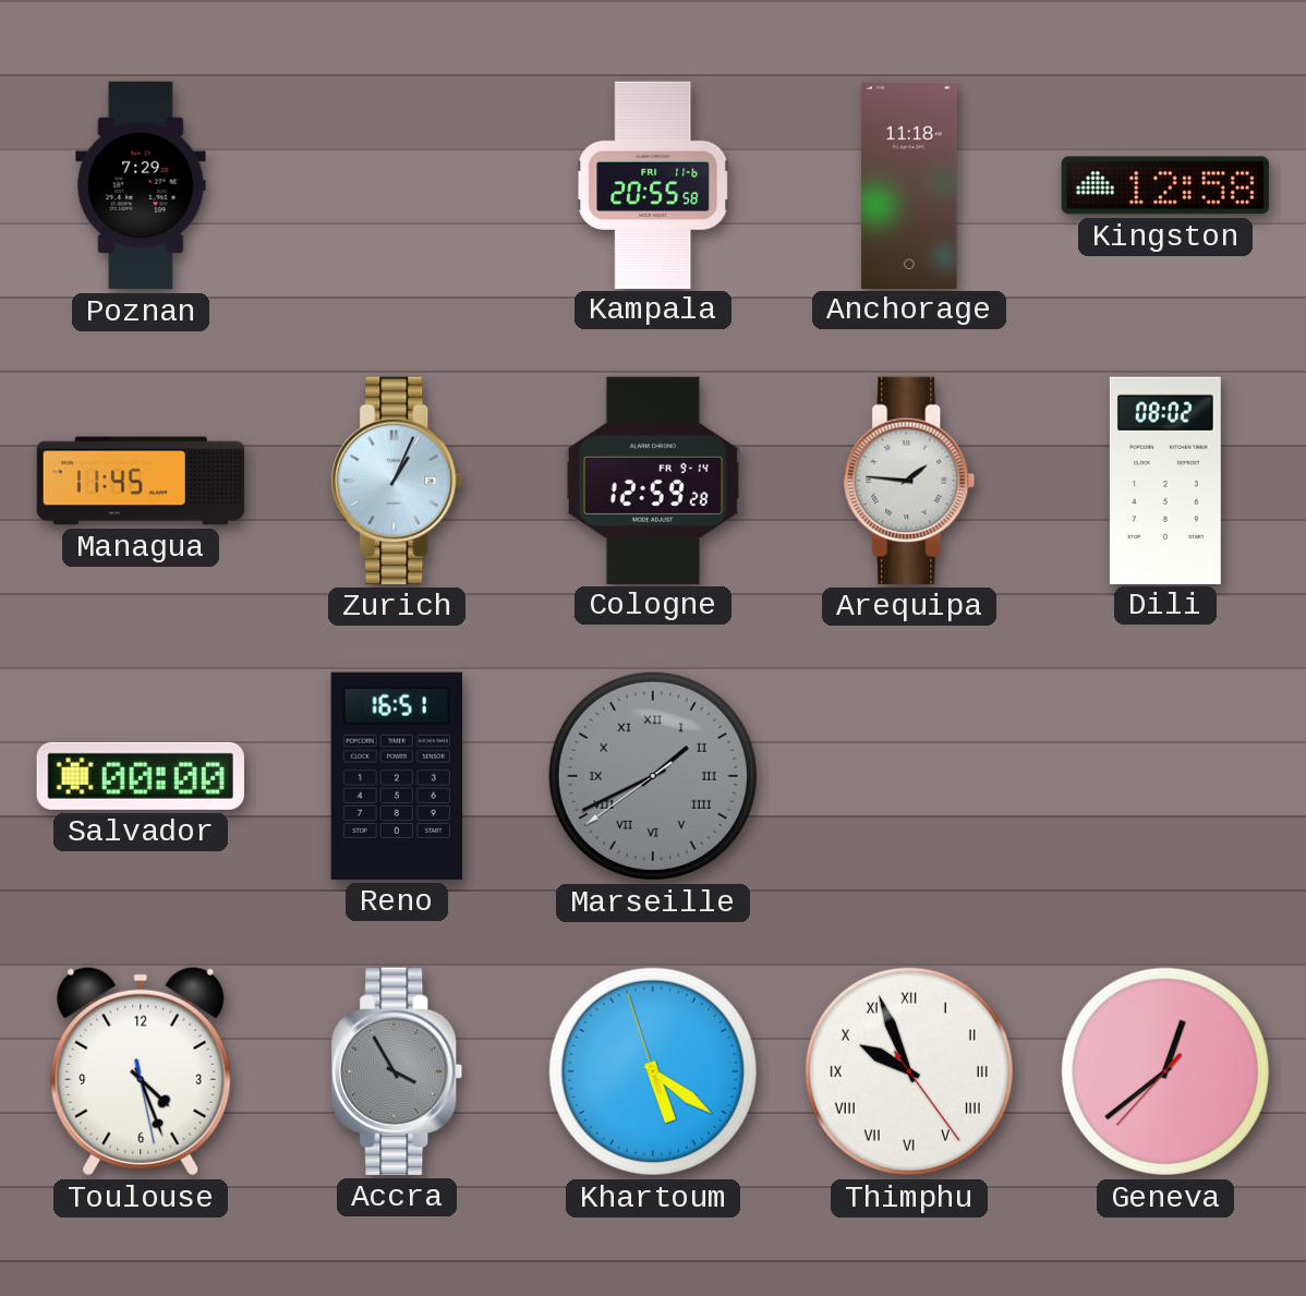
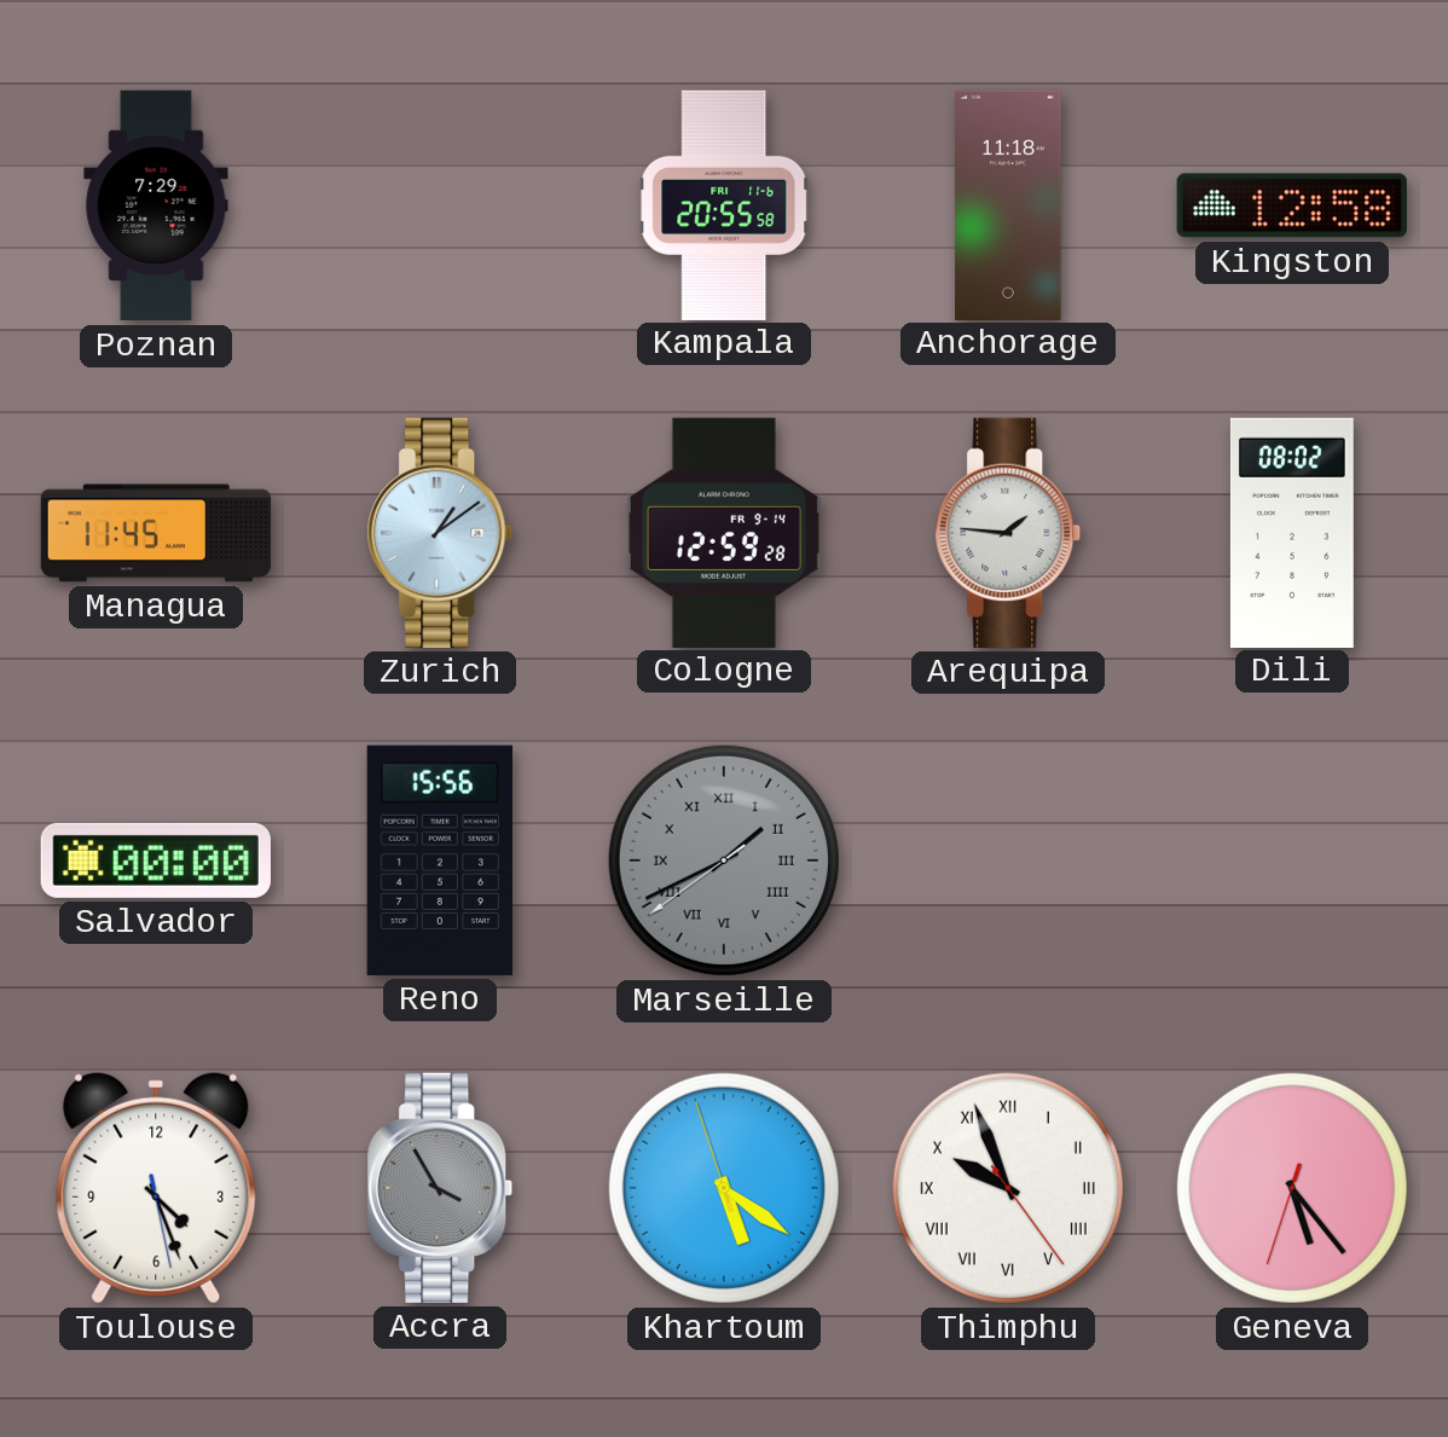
Zurich: 1:04 -> 1:09 (440, 533)
Reno: 16:51 -> 15:56 (440, 861)
Geneva: 12:38 -> 5:23 (1292, 1188)
